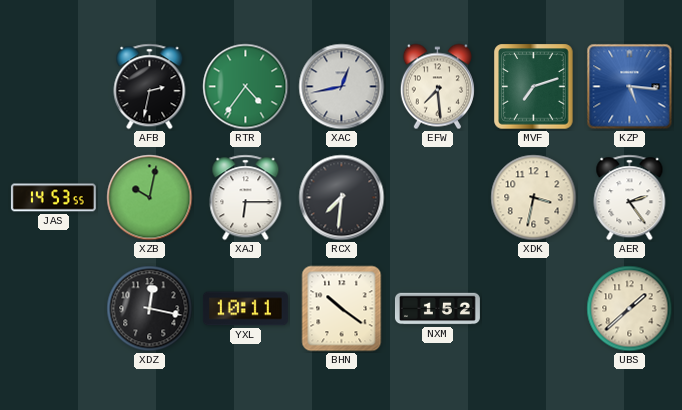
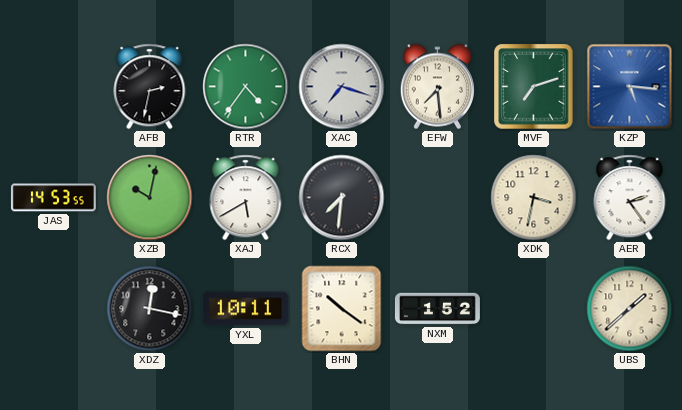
XAC: 12:43 -> 7:18 (342, 87)
XAJ: 6:15 -> 5:40 (246, 198)
